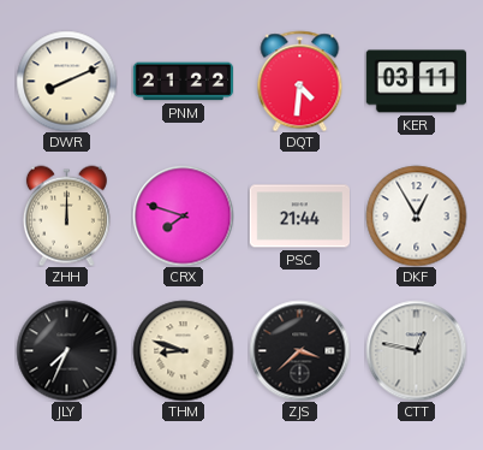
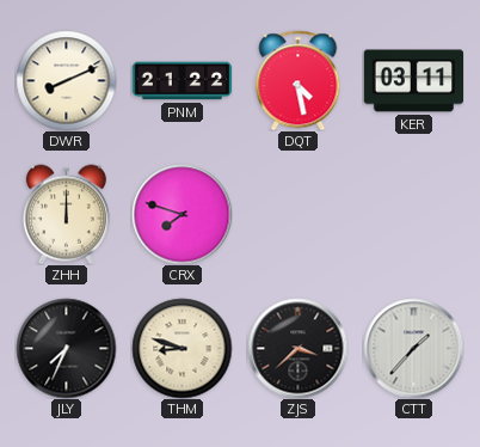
DQT: 4:31 -> 4:28 (299, 80)
PSC: 21:44 -> none (299, 217)
DKF: 12:55 -> none (416, 215)
CTT: 12:47 -> 1:37 (413, 348)
